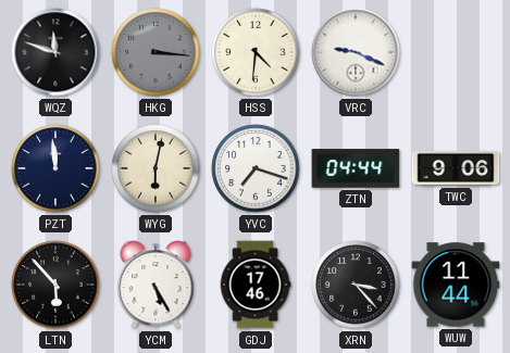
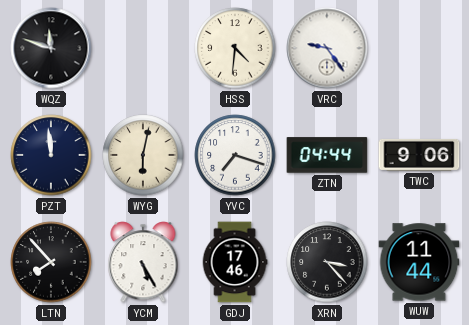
HKG: 3:16 -> none (156, 52)
VRC: 9:19 -> 9:24 (327, 48)
LTN: 5:53 -> 7:53 (51, 262)
